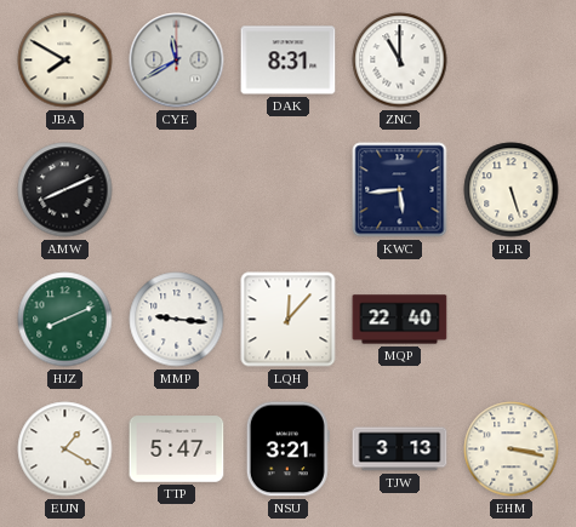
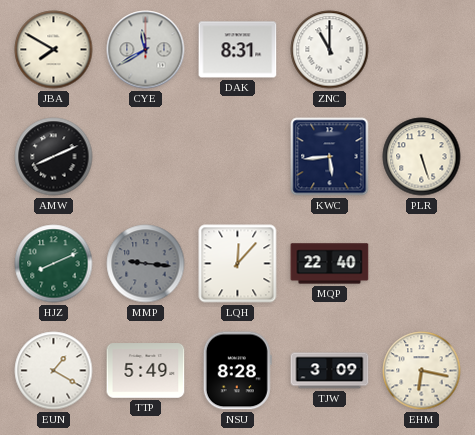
MMP dial: white -> grey (146, 264)
TTP: 5:47 -> 5:49 (146, 371)
NSU: 3:21 -> 8:28 (237, 371)
TJW: 3:13 -> 3:09 (330, 371)
EHM: 3:17 -> 6:17 (422, 371)
